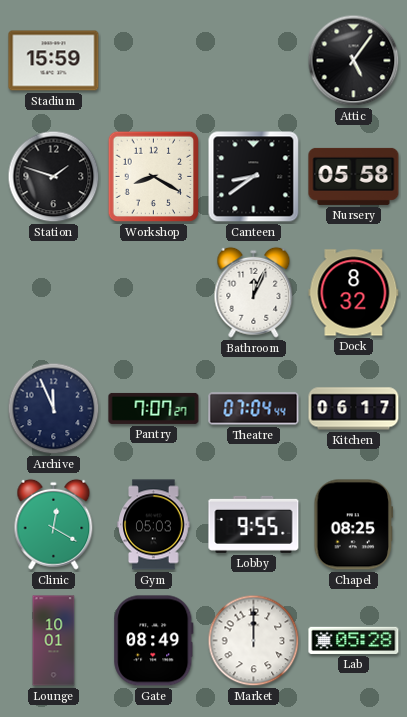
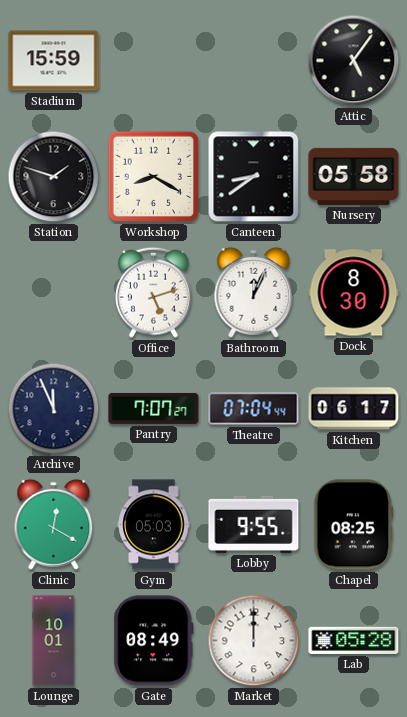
Office: none -> 5:12 (154, 292)
Dock: 8:32 -> 8:30 (354, 293)
